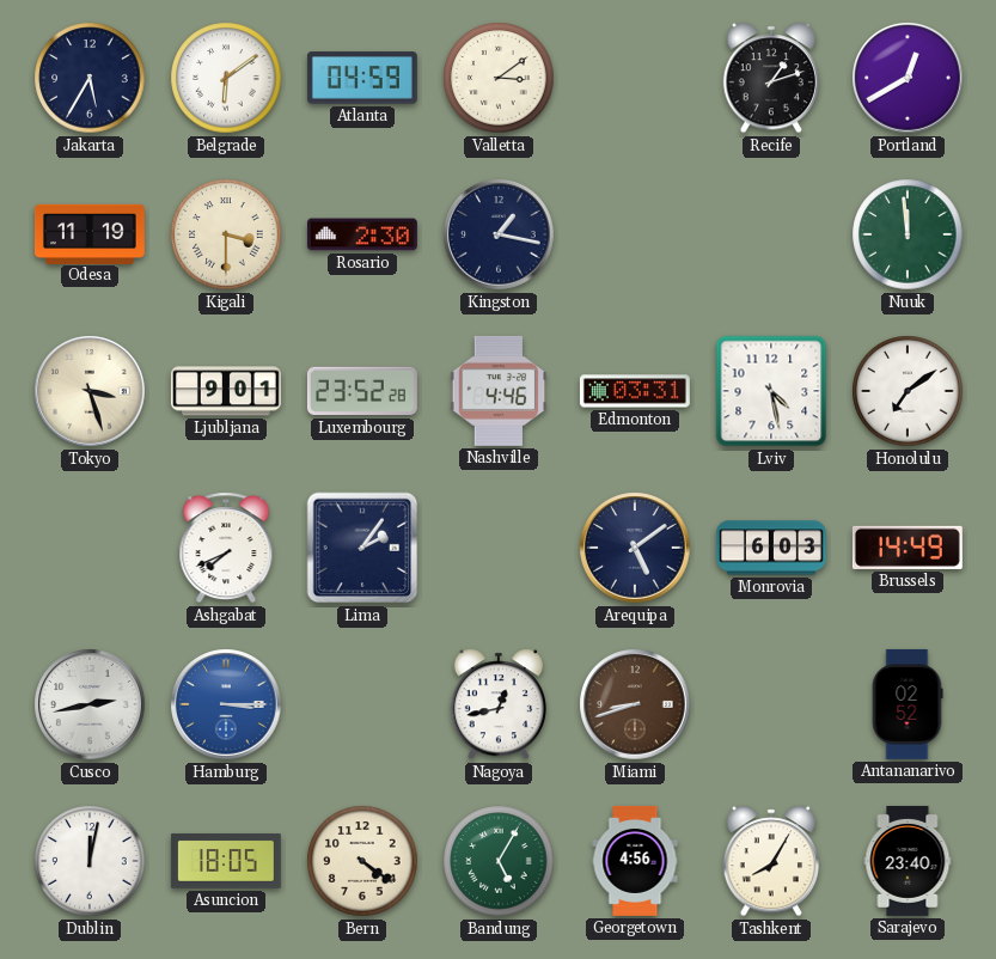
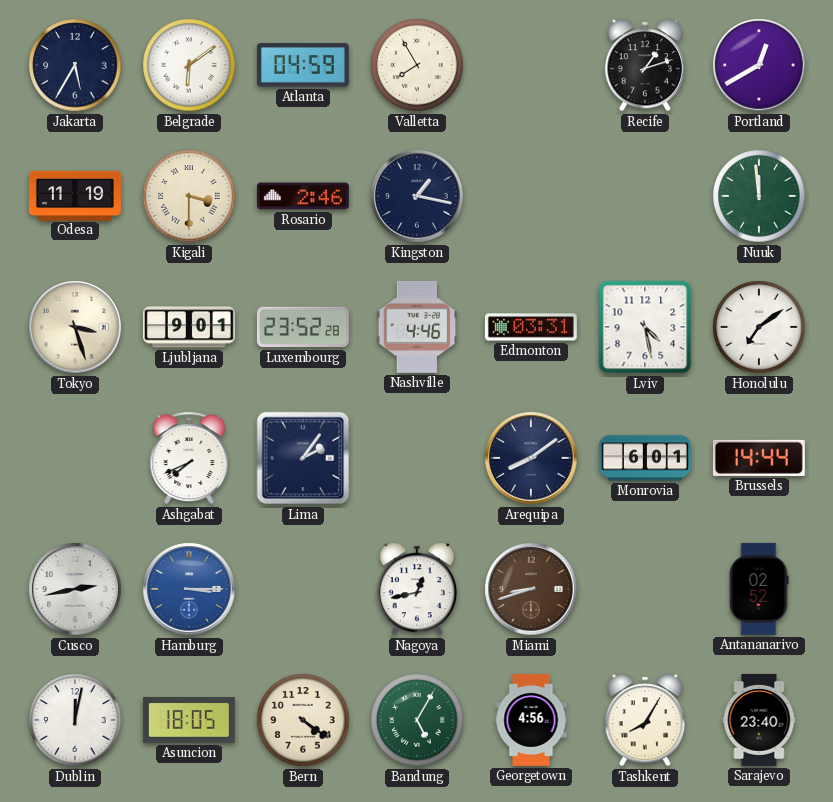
Valletta: 3:09 -> 7:55 (417, 65)
Rosario: 2:30 -> 2:46 (303, 196)
Arequipa: 5:09 -> 8:09 (531, 458)
Monrovia: 6:03 -> 6:01 (645, 458)
Brussels: 14:49 -> 14:44 (759, 458)
